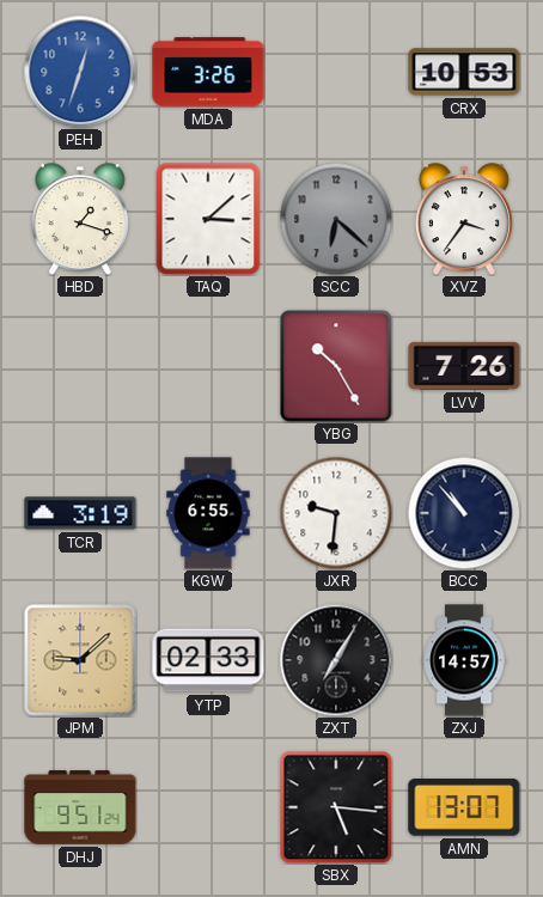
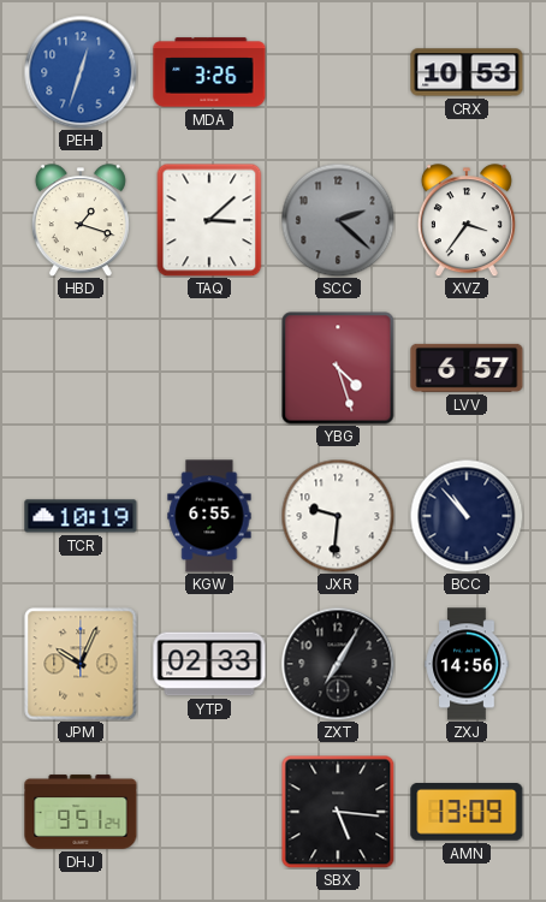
SCC: 6:22 -> 2:22 (338, 220)
YBG: 10:25 -> 4:27 (338, 368)
LVV: 7:26 -> 6:57 (467, 368)
TCR: 3:19 -> 10:19 (81, 516)
JPM: 9:08 -> 10:04 (81, 664)
ZXJ: 14:57 -> 14:56 (467, 664)
AMN: 13:07 -> 13:09 (467, 813)
